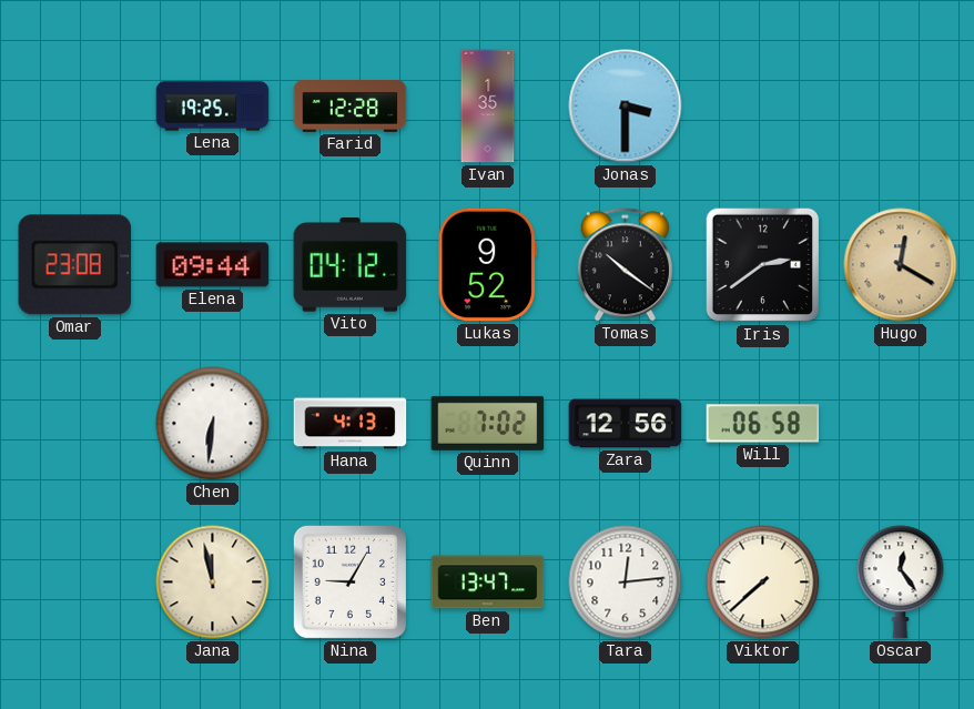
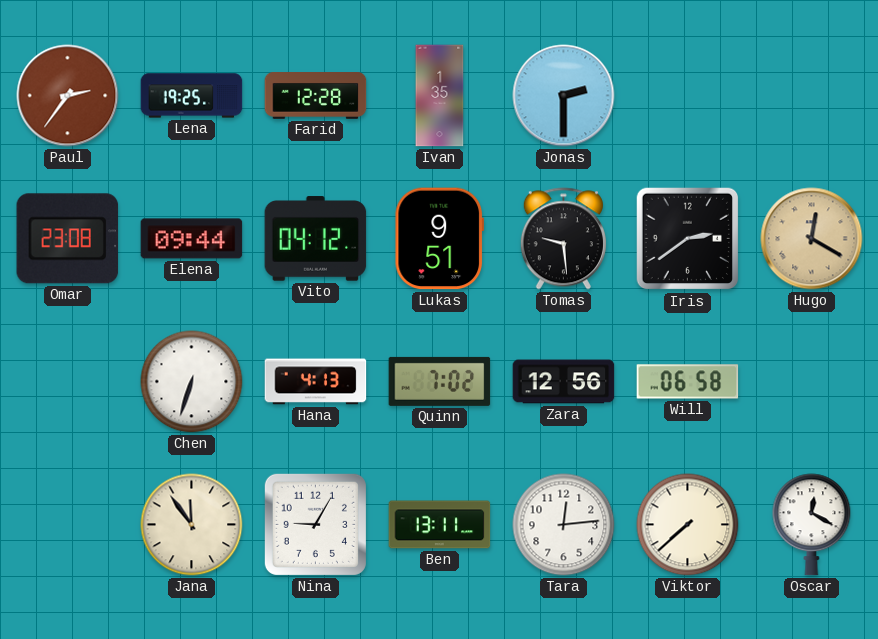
Paul: none -> 2:36 (68, 96)
Jonas: 3:30 -> 2:30 (564, 96)
Lukas: 9:52 -> 9:51 (439, 239)
Tomas: 10:21 -> 9:29 (563, 239)
Chen: 6:31 -> 6:33 (192, 382)
Jana: 11:58 -> 11:54 (192, 525)
Ben: 13:47 -> 13:11 (440, 525)
Oscar: 12:24 -> 12:20 (812, 525)
